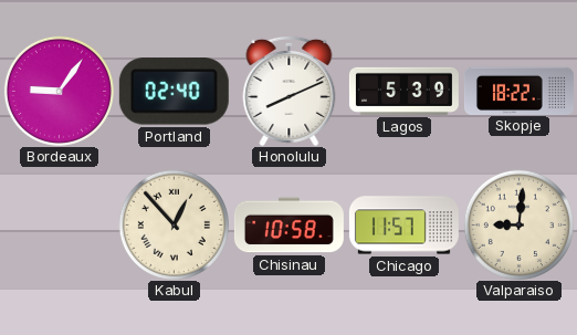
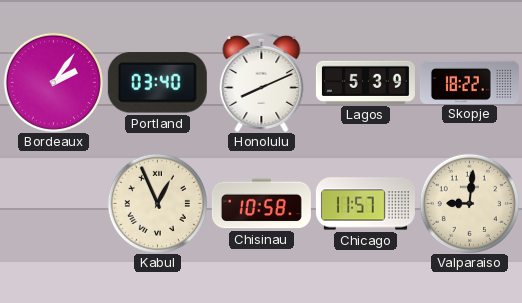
Bordeaux: 9:06 -> 2:06 (53, 82)
Portland: 02:40 -> 03:40 (157, 83)
Kabul: 12:53 -> 12:56 (157, 203)
